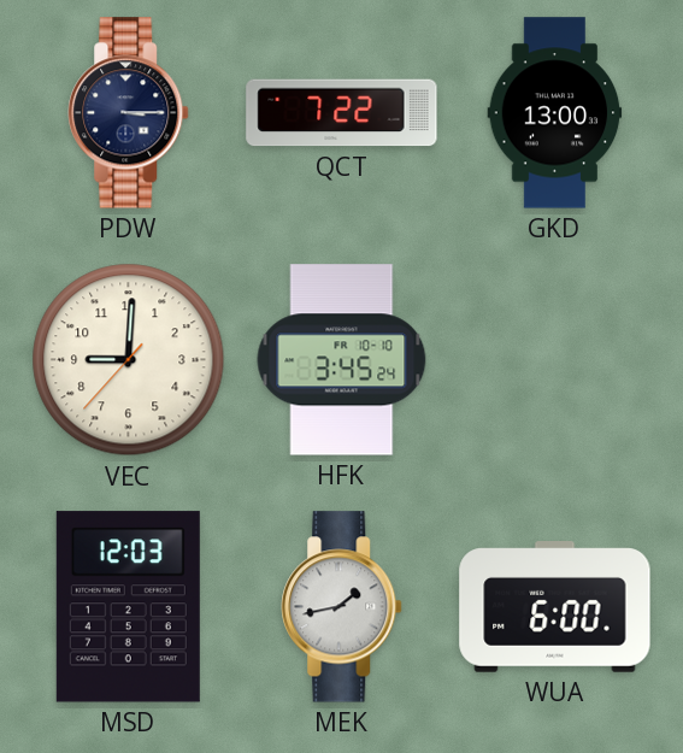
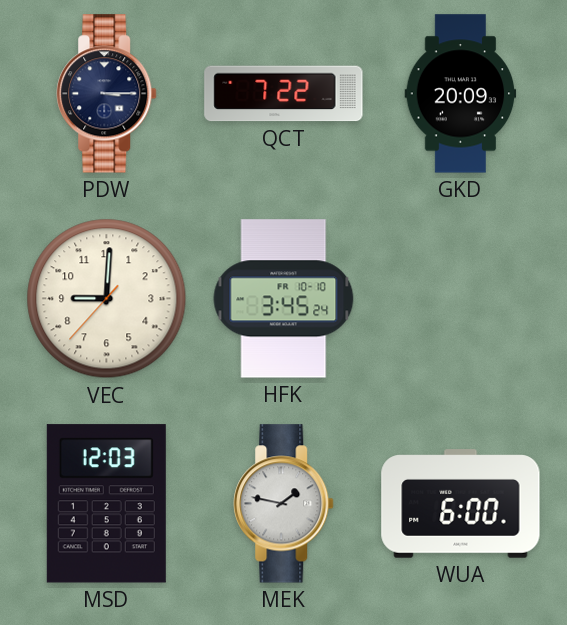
GKD: 13:00 -> 20:09 (461, 94)
MEK: 1:43 -> 1:47 (284, 504)
